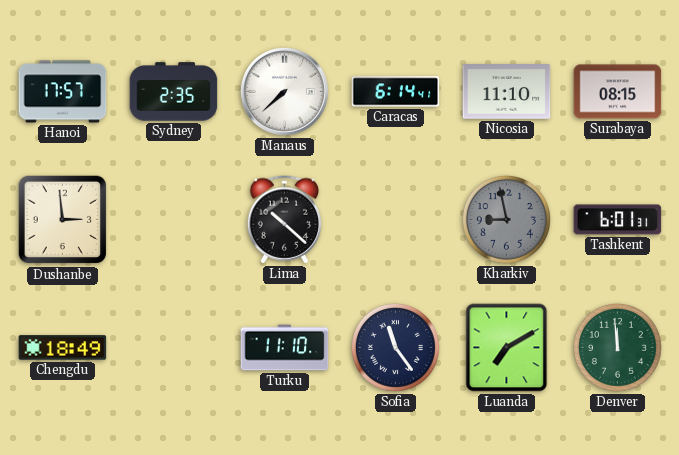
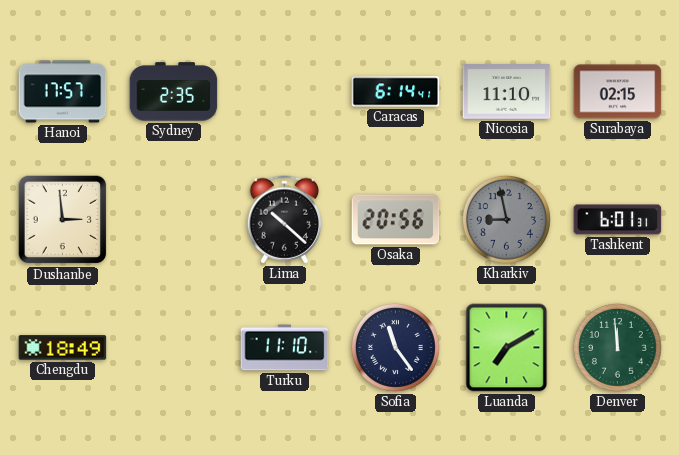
Manaus: 7:38 -> none (284, 91)
Surabaya: 08:15 -> 02:15 (618, 92)
Osaka: none -> 20:56 (396, 220)
